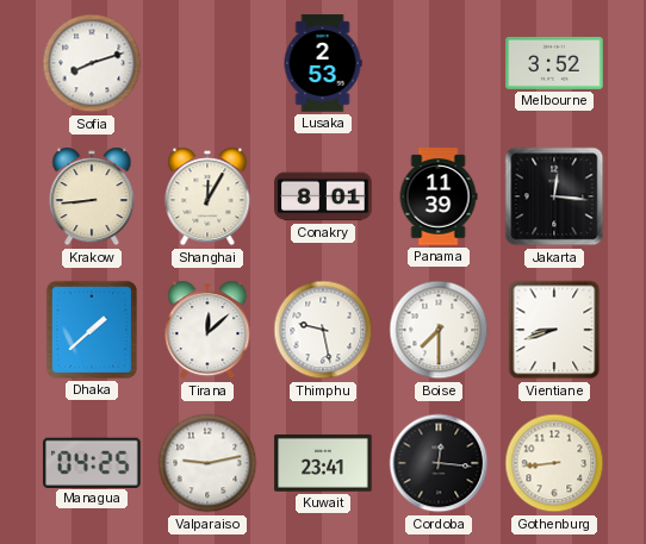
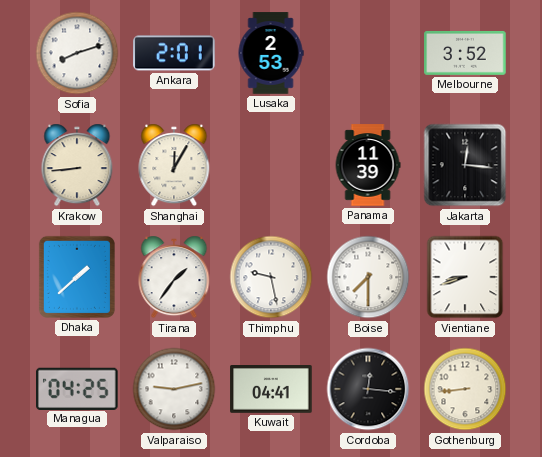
Ankara: none -> 2:01 (174, 53)
Conakry: 8:01 -> none (323, 196)
Tirana: 12:08 -> 1:36 (174, 277)
Kuwait: 23:41 -> 04:41 (271, 390)
